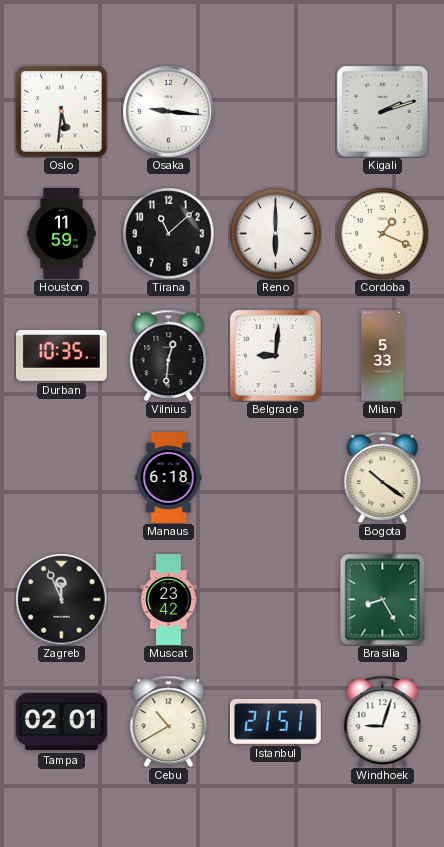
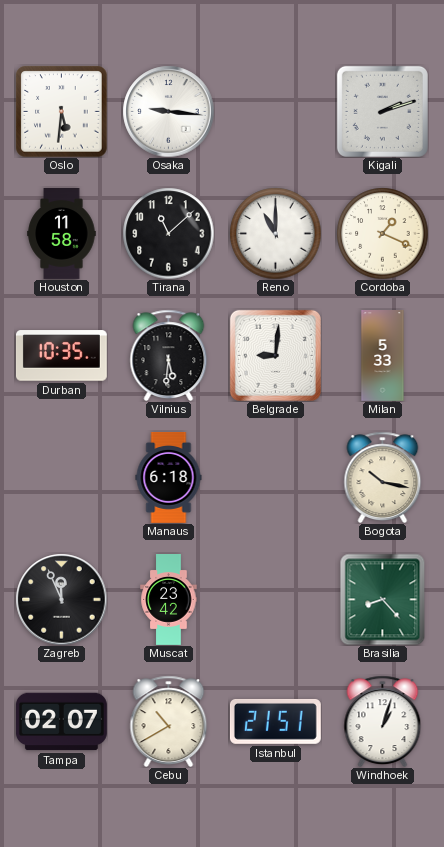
Houston: 11:59 -> 11:58 (62, 234)
Reno: 6:00 -> 11:00 (275, 233)
Vilnius: 12:31 -> 5:31 (169, 355)
Bogota: 10:21 -> 10:17 (383, 477)
Brasilia: 8:25 -> 8:23 (383, 599)
Tampa: 02:01 -> 02:07 (61, 722)
Windhoek: 9:03 -> 1:03 (383, 721)
